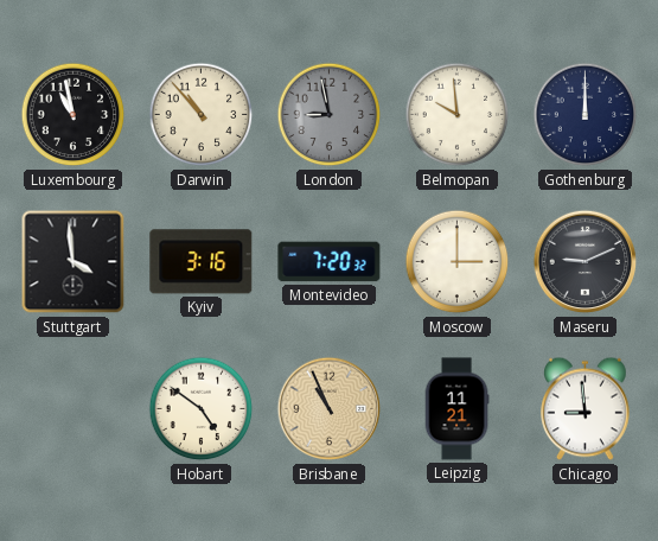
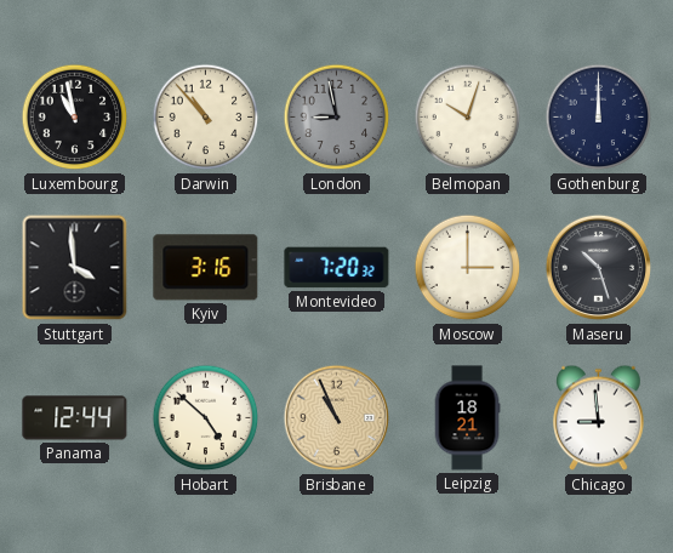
Belmopan: 9:59 -> 10:03 (468, 118)
Maseru: 9:11 -> 10:27 (599, 268)
Panama: none -> 12:44 (75, 418)
Hobart: 4:51 -> 4:52 (206, 418)
Leipzig: 11:21 -> 18:21 (467, 418)
